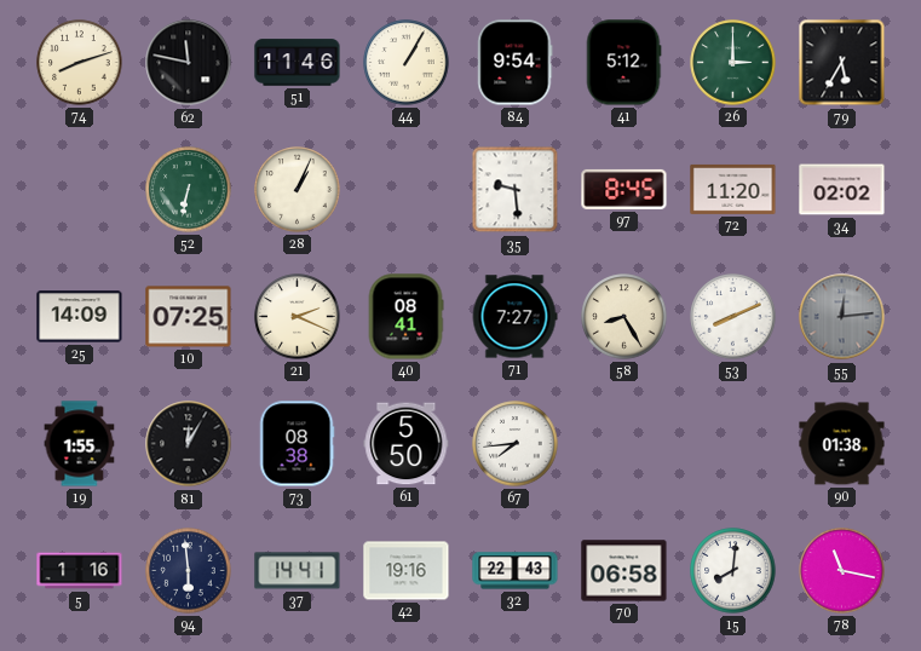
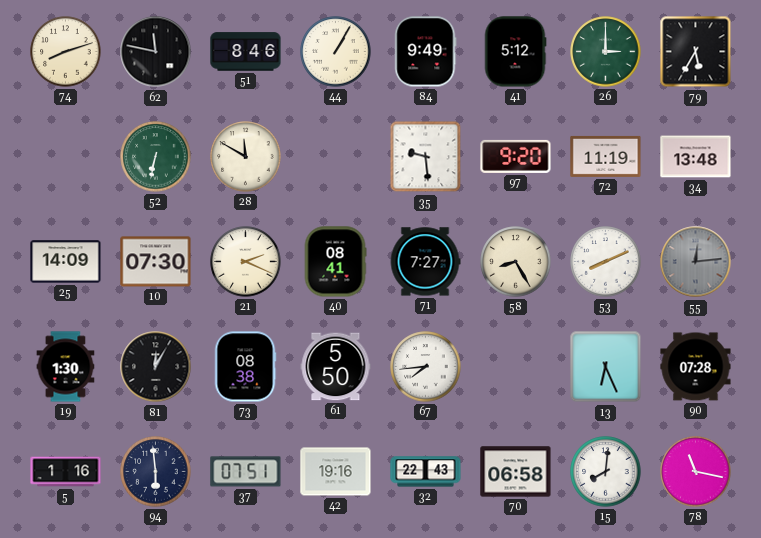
51: 11:46 -> 8:46 (246, 52)
84: 9:54 -> 9:49 (426, 52)
28: 1:04 -> 11:50 (246, 157)
97: 8:45 -> 9:20 (516, 156)
72: 11:20 -> 11:19 (606, 156)
34: 02:02 -> 13:48 (696, 157)
10: 07:25 -> 07:30 (156, 262)
19: 1:55 -> 1:30 (66, 367)
13: none -> 6:26 (606, 367)
90: 01:38 -> 07:28 (696, 367)
37: 14:41 -> 07:51 (246, 472)
